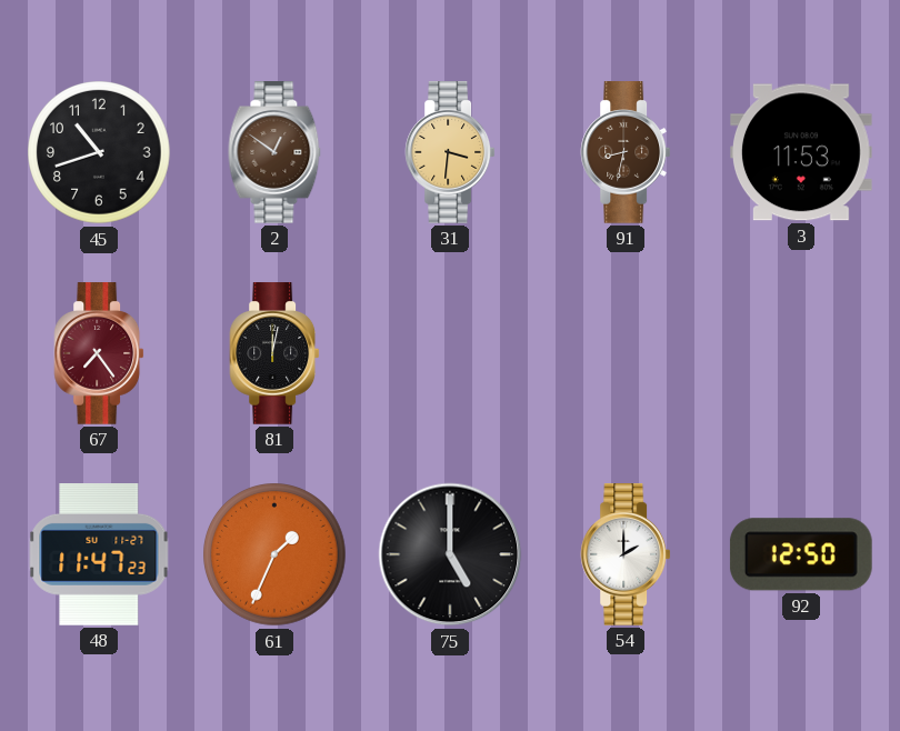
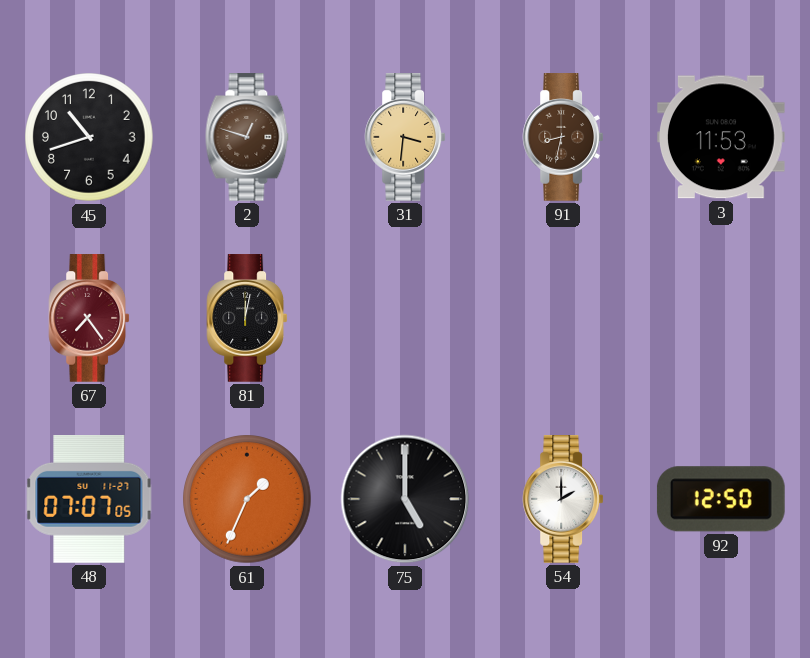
2: 12:51 -> 12:48 (247, 137)
48: 11:47 -> 07:07 (89, 500)
